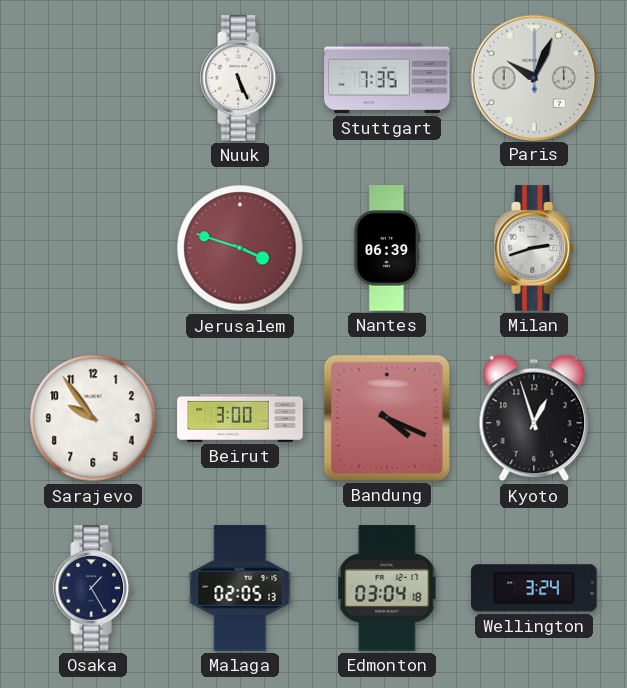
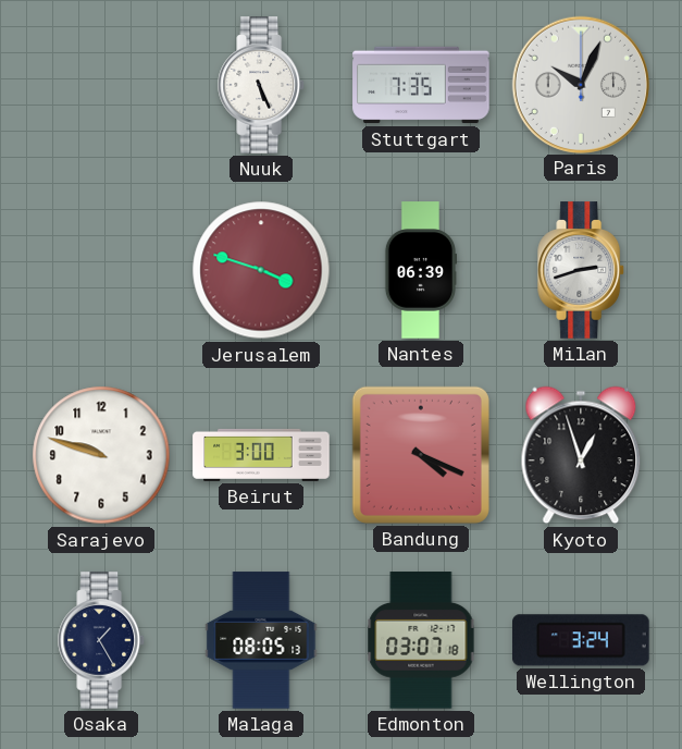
Sarajevo: 9:54 -> 9:48 (101, 455)
Malaga: 02:05 -> 08:05 (261, 640)
Edmonton: 03:04 -> 03:07 (421, 640)
